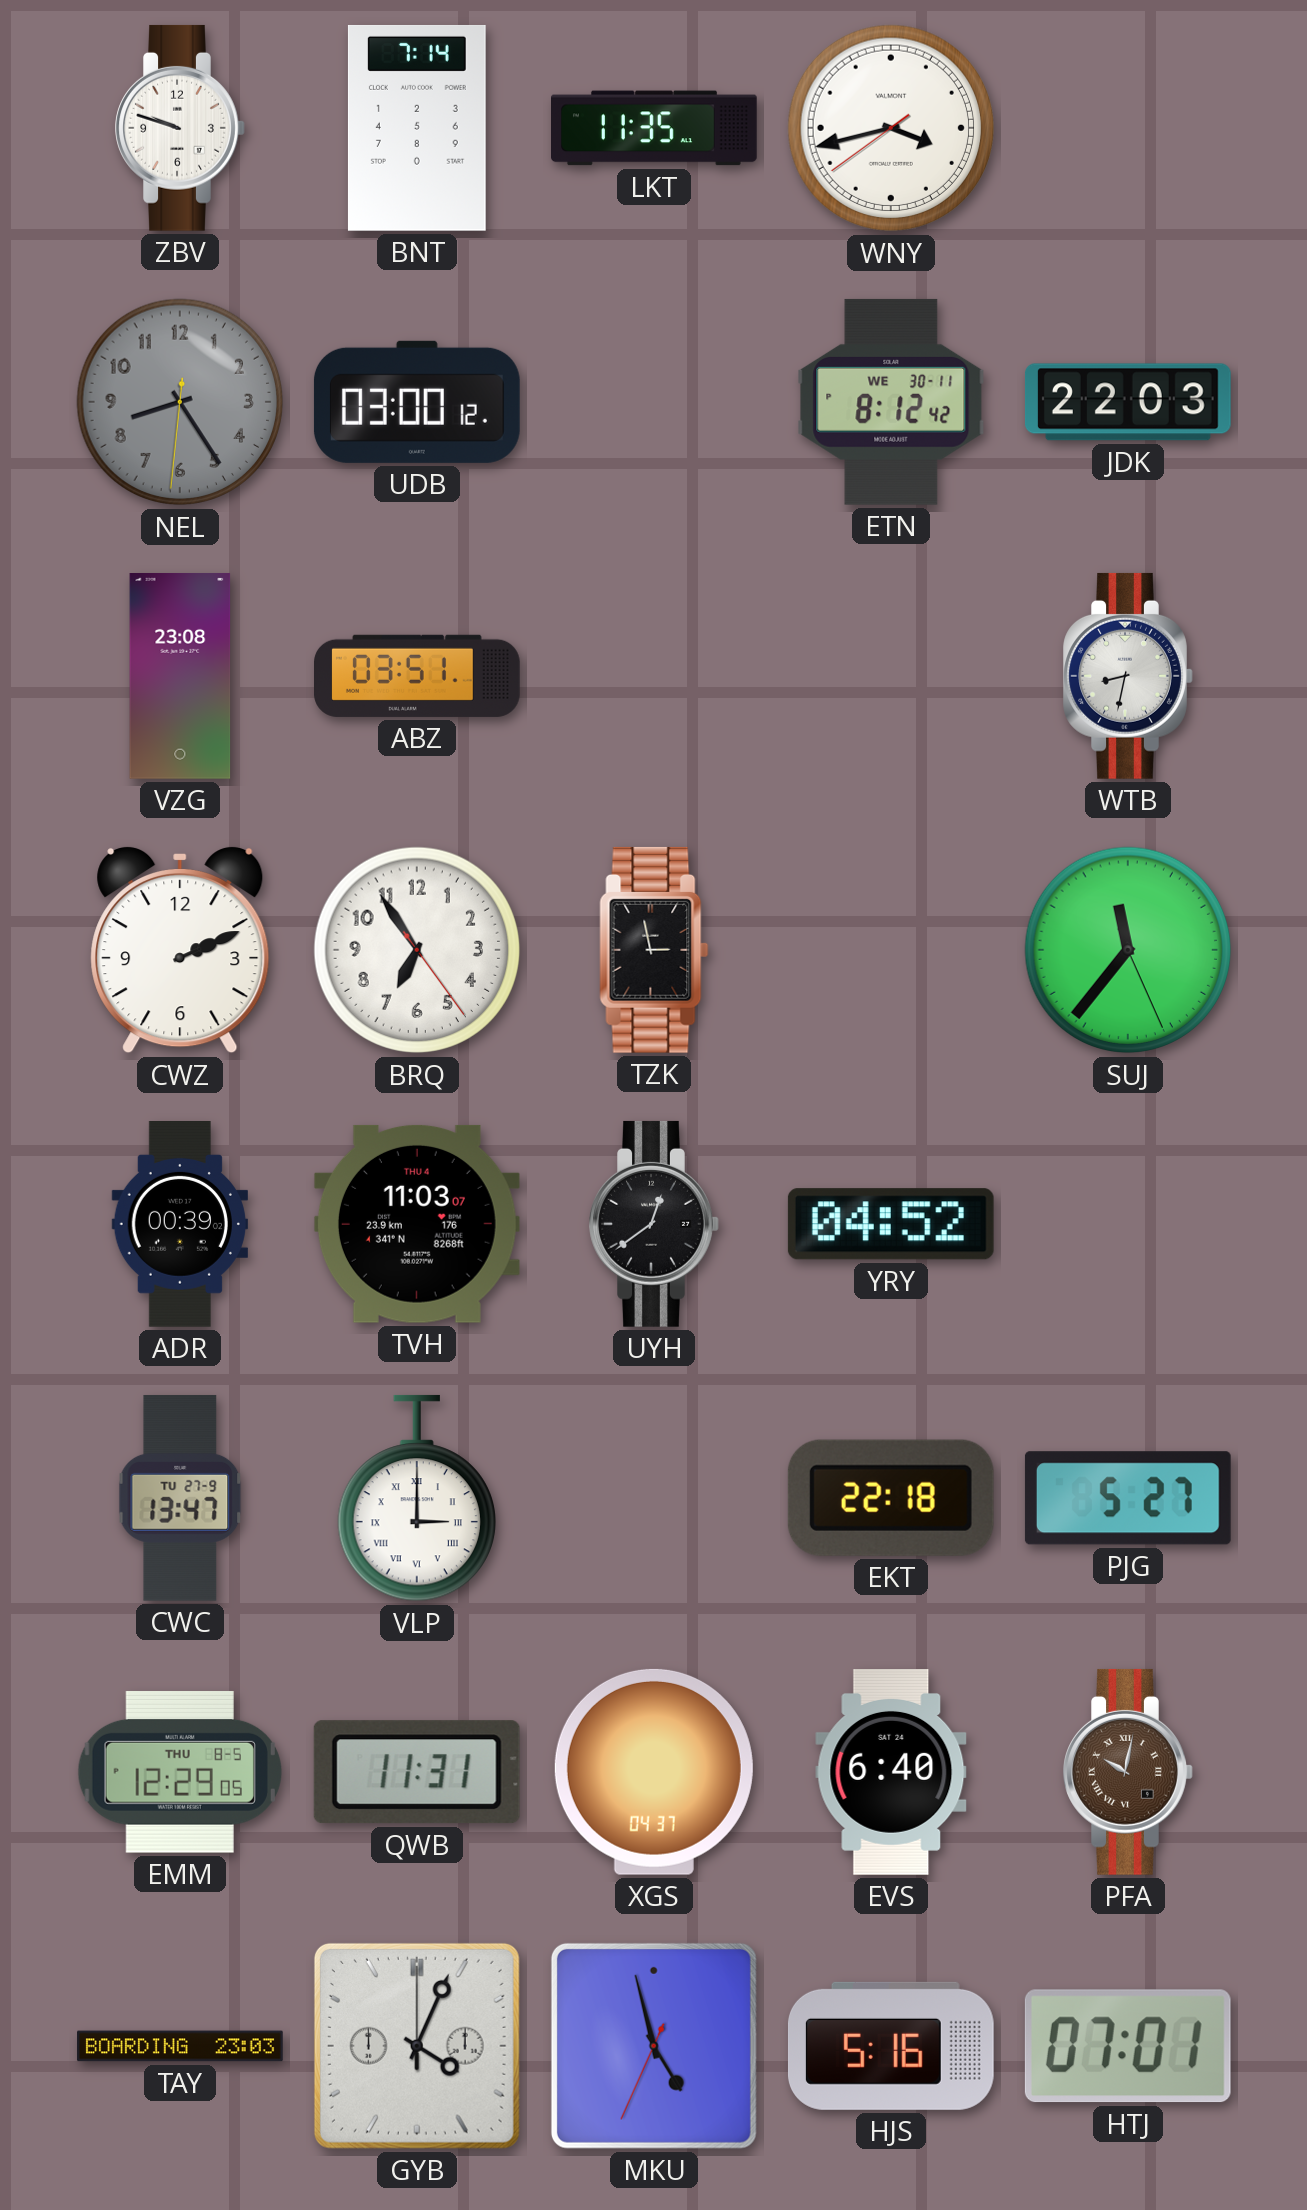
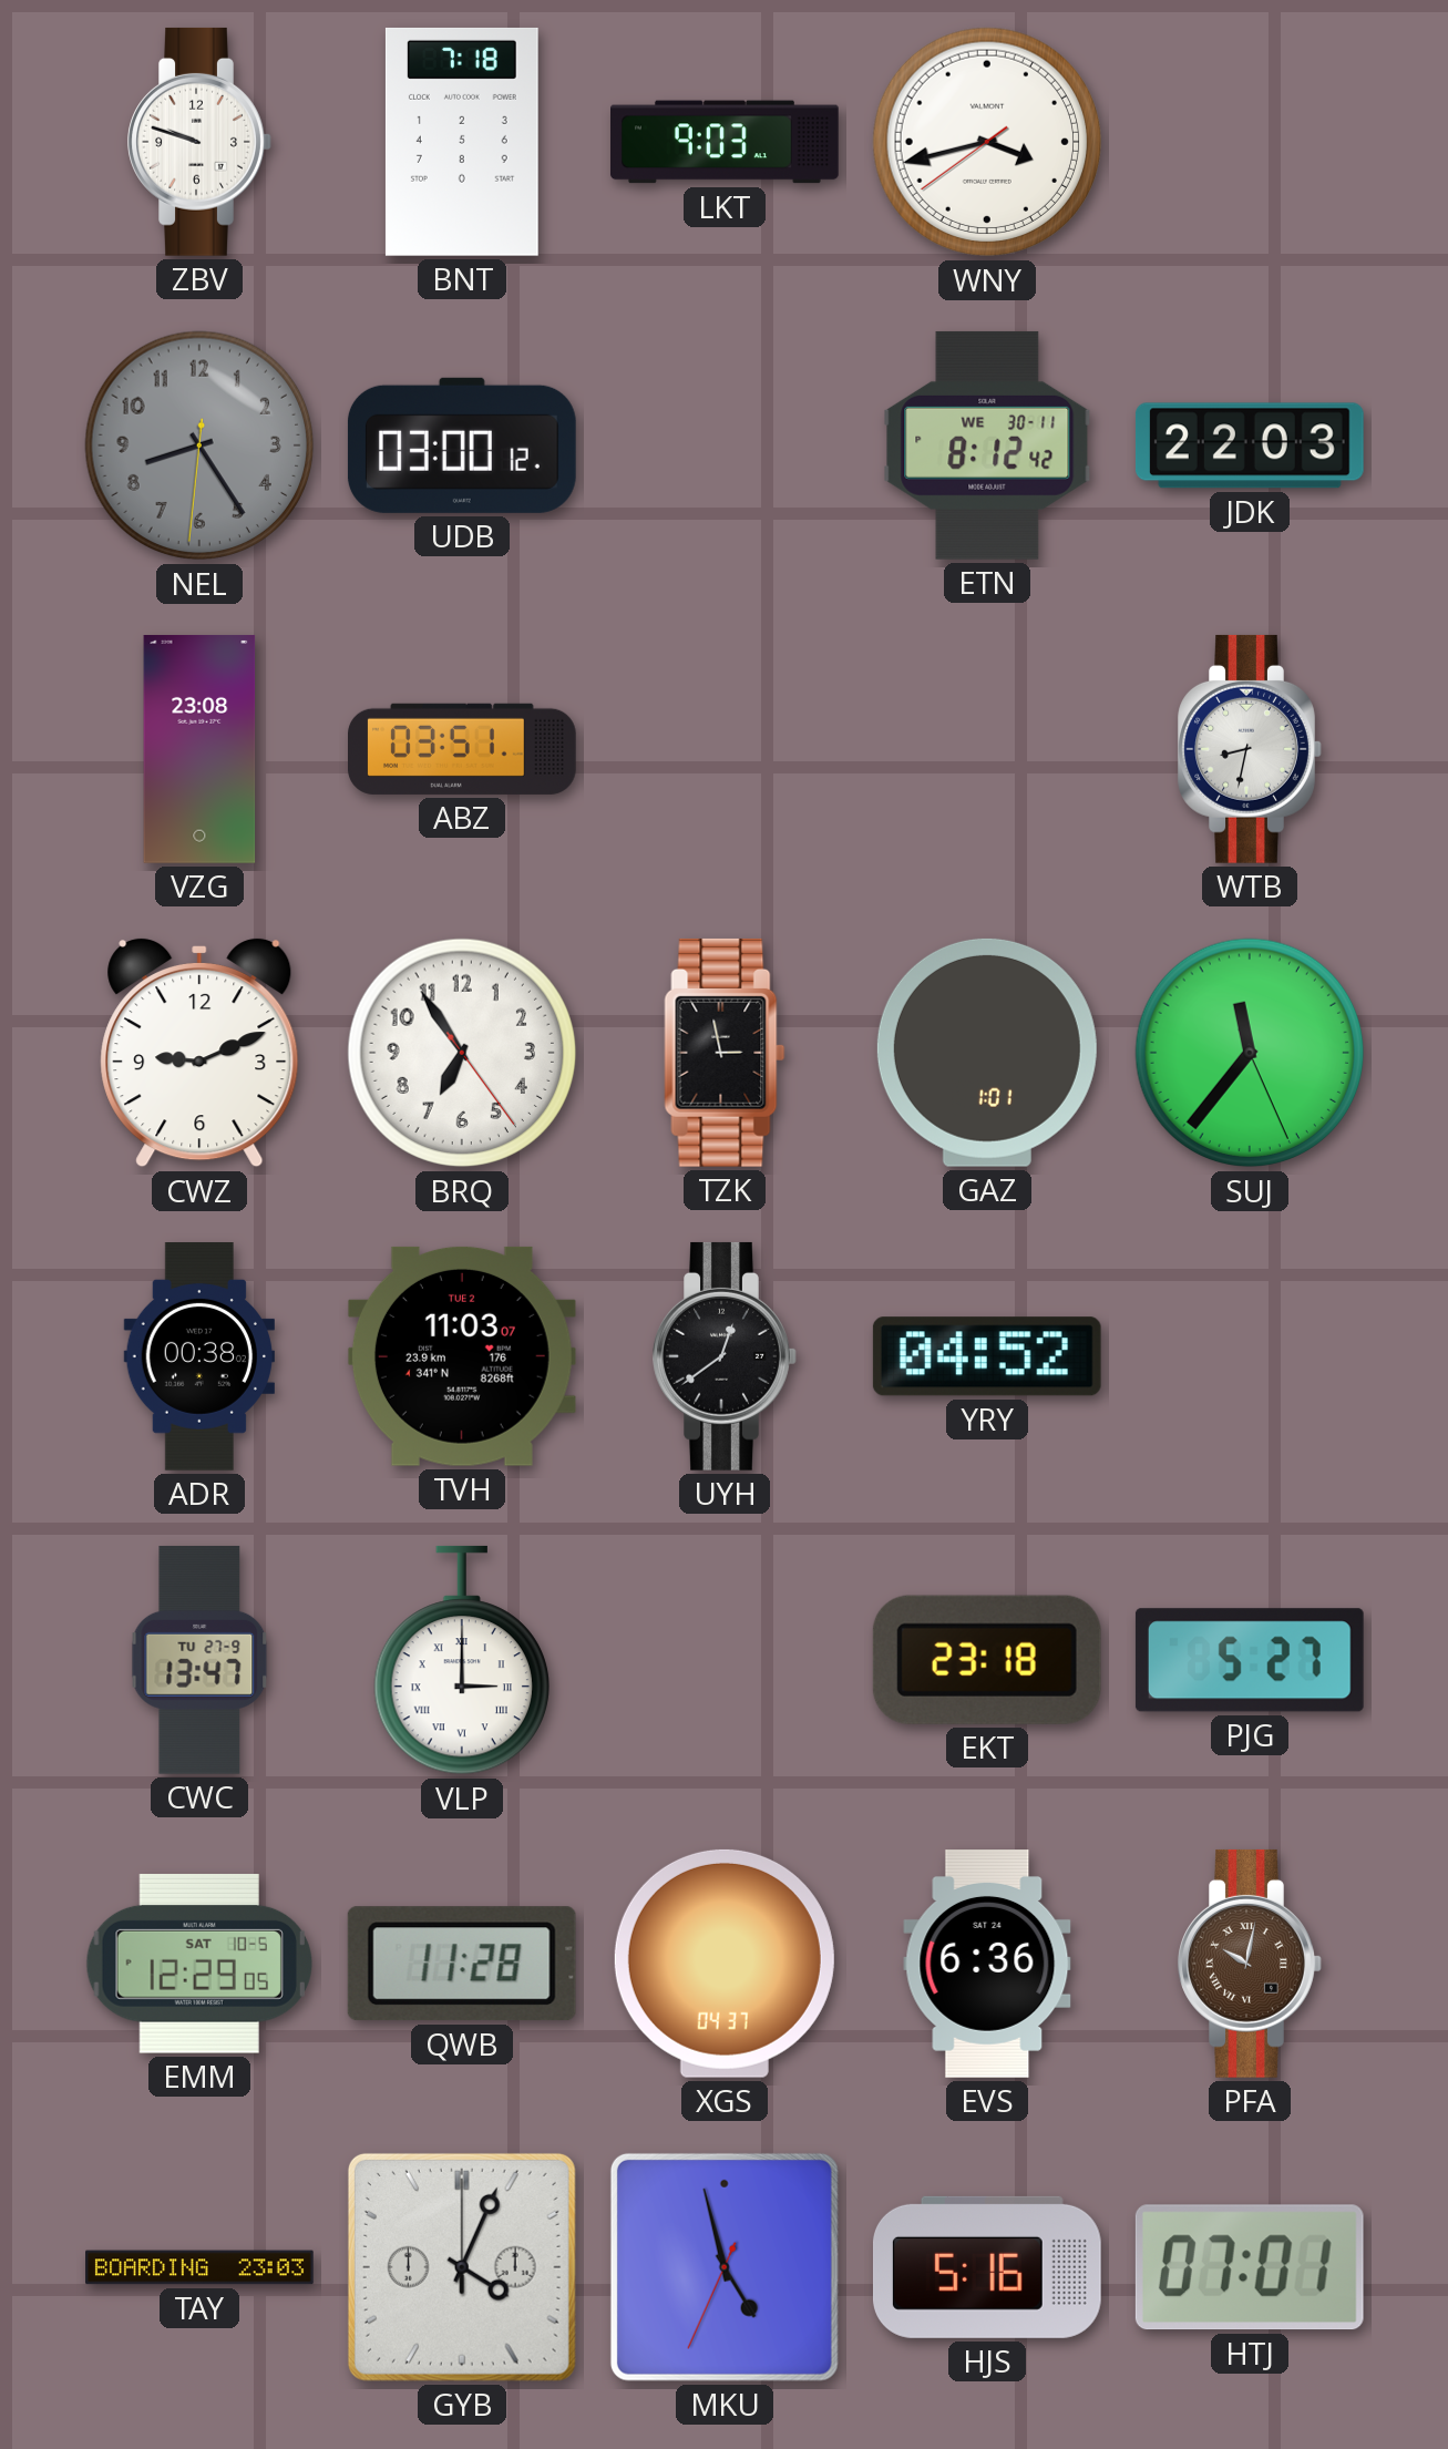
BNT: 7:14 -> 7:18 (462, 142)
LKT: 11:35 -> 9:03 (726, 142)
CWZ: 2:11 -> 9:11 (199, 1053)
GAZ: none -> 1:01 (987, 1053)
ADR: 00:39 -> 00:38 (199, 1357)
TVH date: THU 4 -> TUE 2 (462, 1356)
EKT: 22:18 -> 23:18 (987, 1660)
EMM date: THU 8-5 -> SAT 10-5 (199, 1964)
QWB: 11:31 -> 11:28 (462, 1964)
EVS: 6:40 -> 6:36 (987, 1965)
